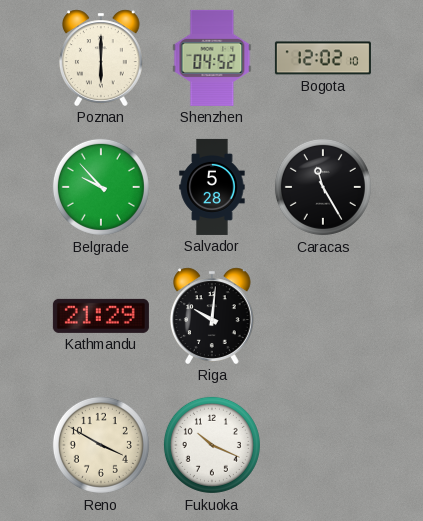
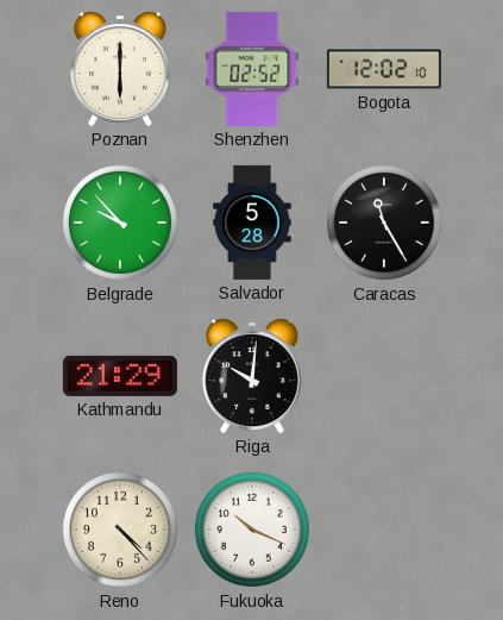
Shenzhen: 04:52 -> 02:52 (252, 69)
Reno: 3:50 -> 4:23 (120, 530)
